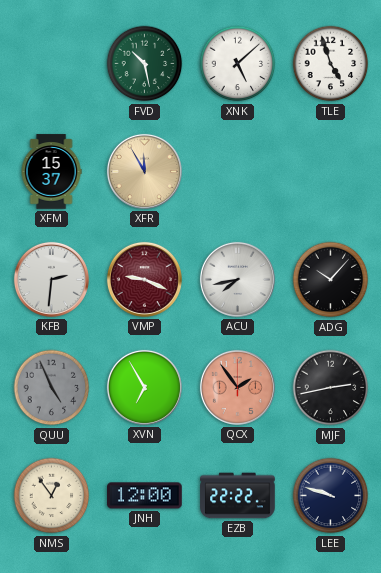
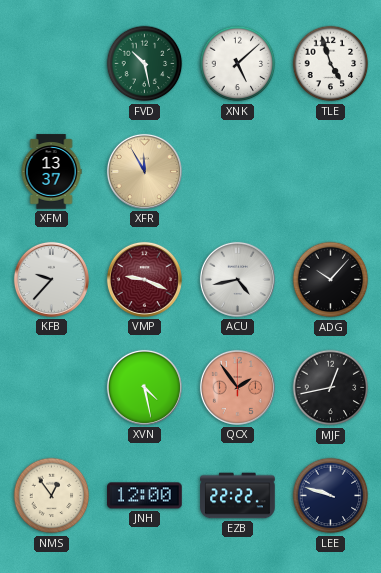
XFM: 15:37 -> 13:37 (51, 172)
KFB: 2:31 -> 9:37 (51, 279)
ACU: 7:43 -> 4:43 (237, 279)
QUU: 4:56 -> none (52, 388)
XVN: 6:55 -> 4:28 (144, 387)
MJF: 2:43 -> 12:43 (331, 388)
